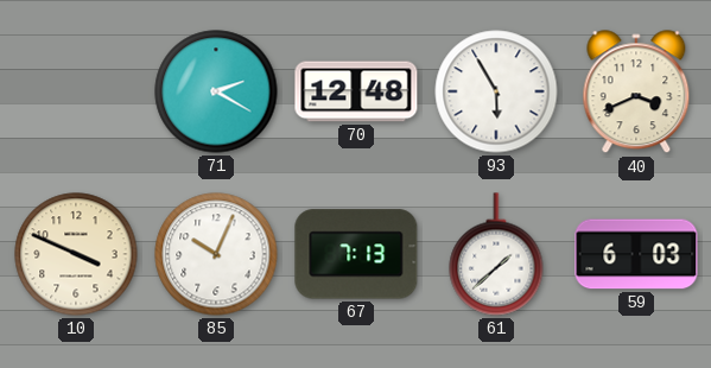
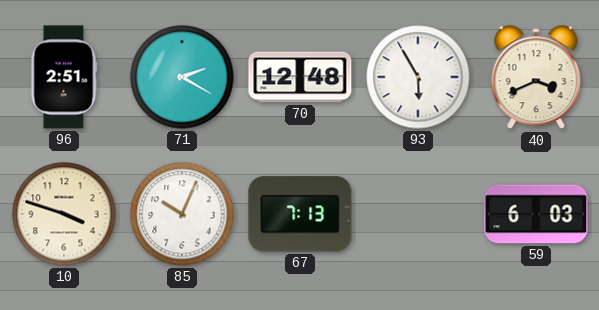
96: none -> 2:51 (64, 77)
10: 3:49 -> 3:48 (64, 214)
61: 1:38 -> none (496, 254)
